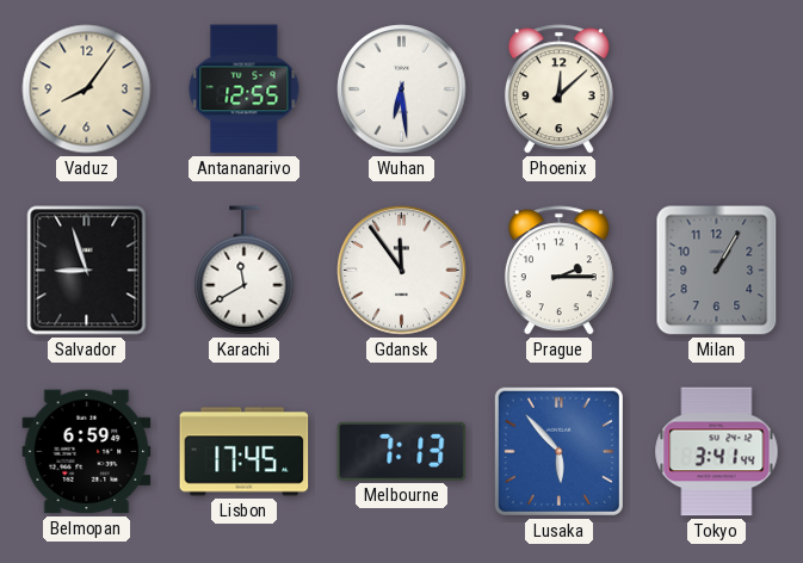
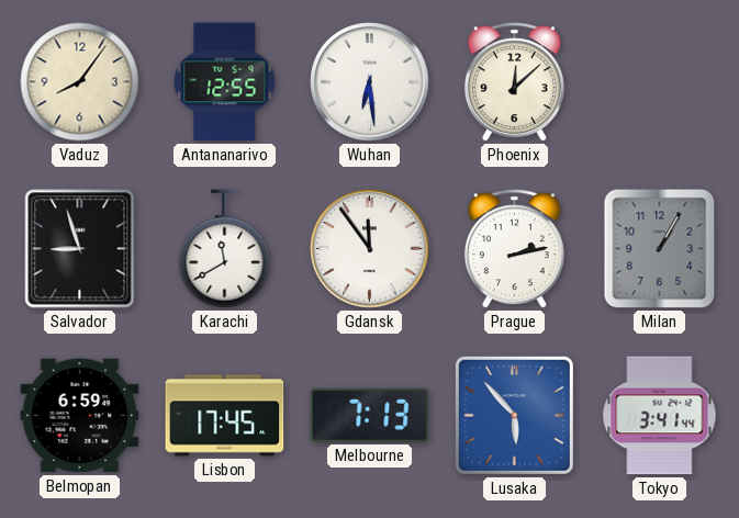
Prague: 2:15 -> 2:13 (514, 249)
